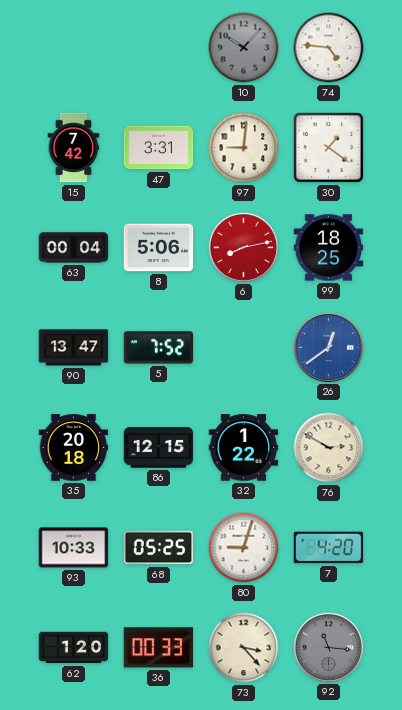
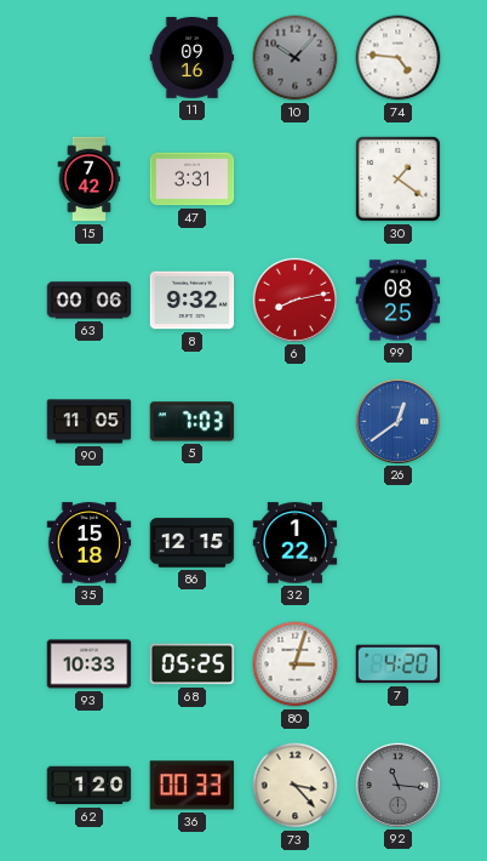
11: none -> 09:16 (193, 58)
97: 9:01 -> none (244, 148)
63: 00:04 -> 00:06 (90, 301)
8: 5:06 -> 9:32 (193, 301)
99: 18:25 -> 08:25 (399, 301)
90: 13:47 -> 11:05 (90, 422)
5: 7:52 -> 7:03 (193, 422)
35: 20:18 -> 15:18 (90, 543)
76: 2:50 -> none (329, 448)
80: 9:03 -> 3:03 (296, 665)
